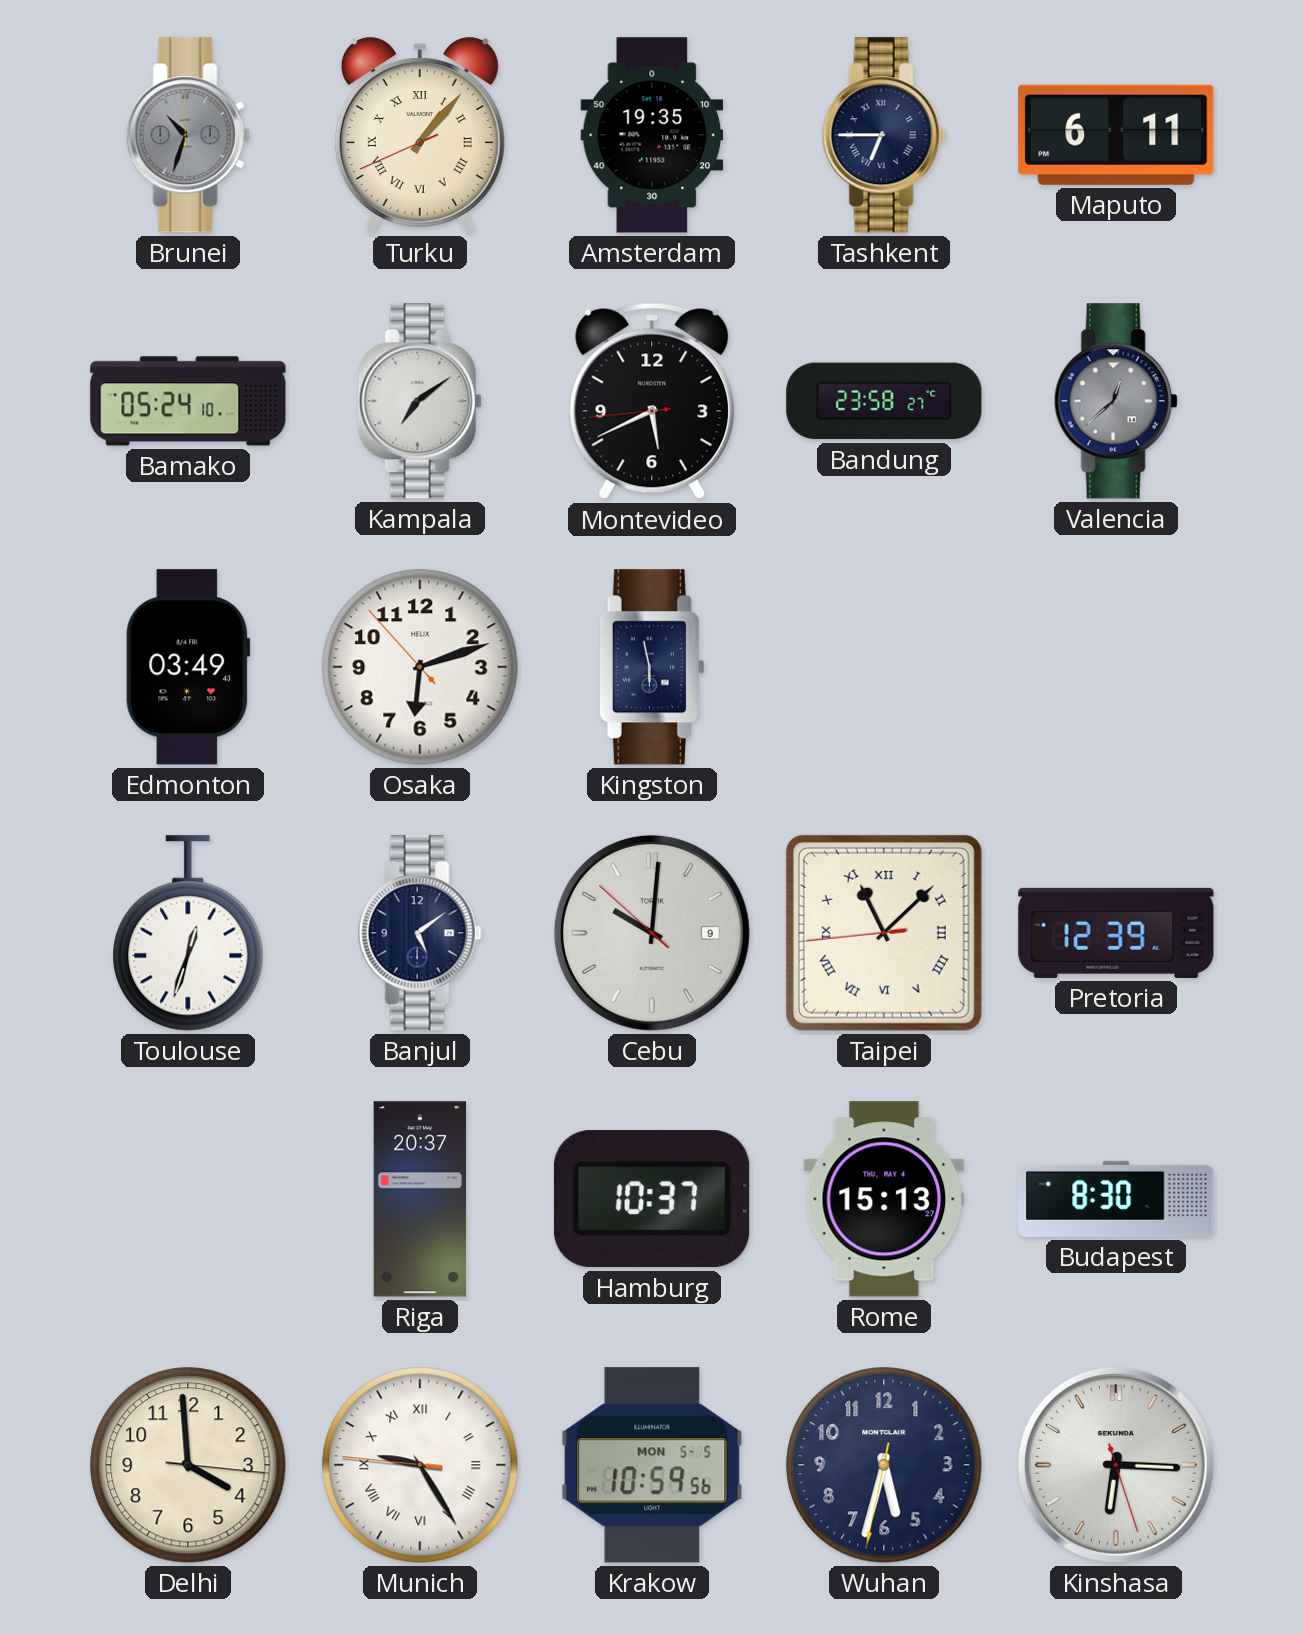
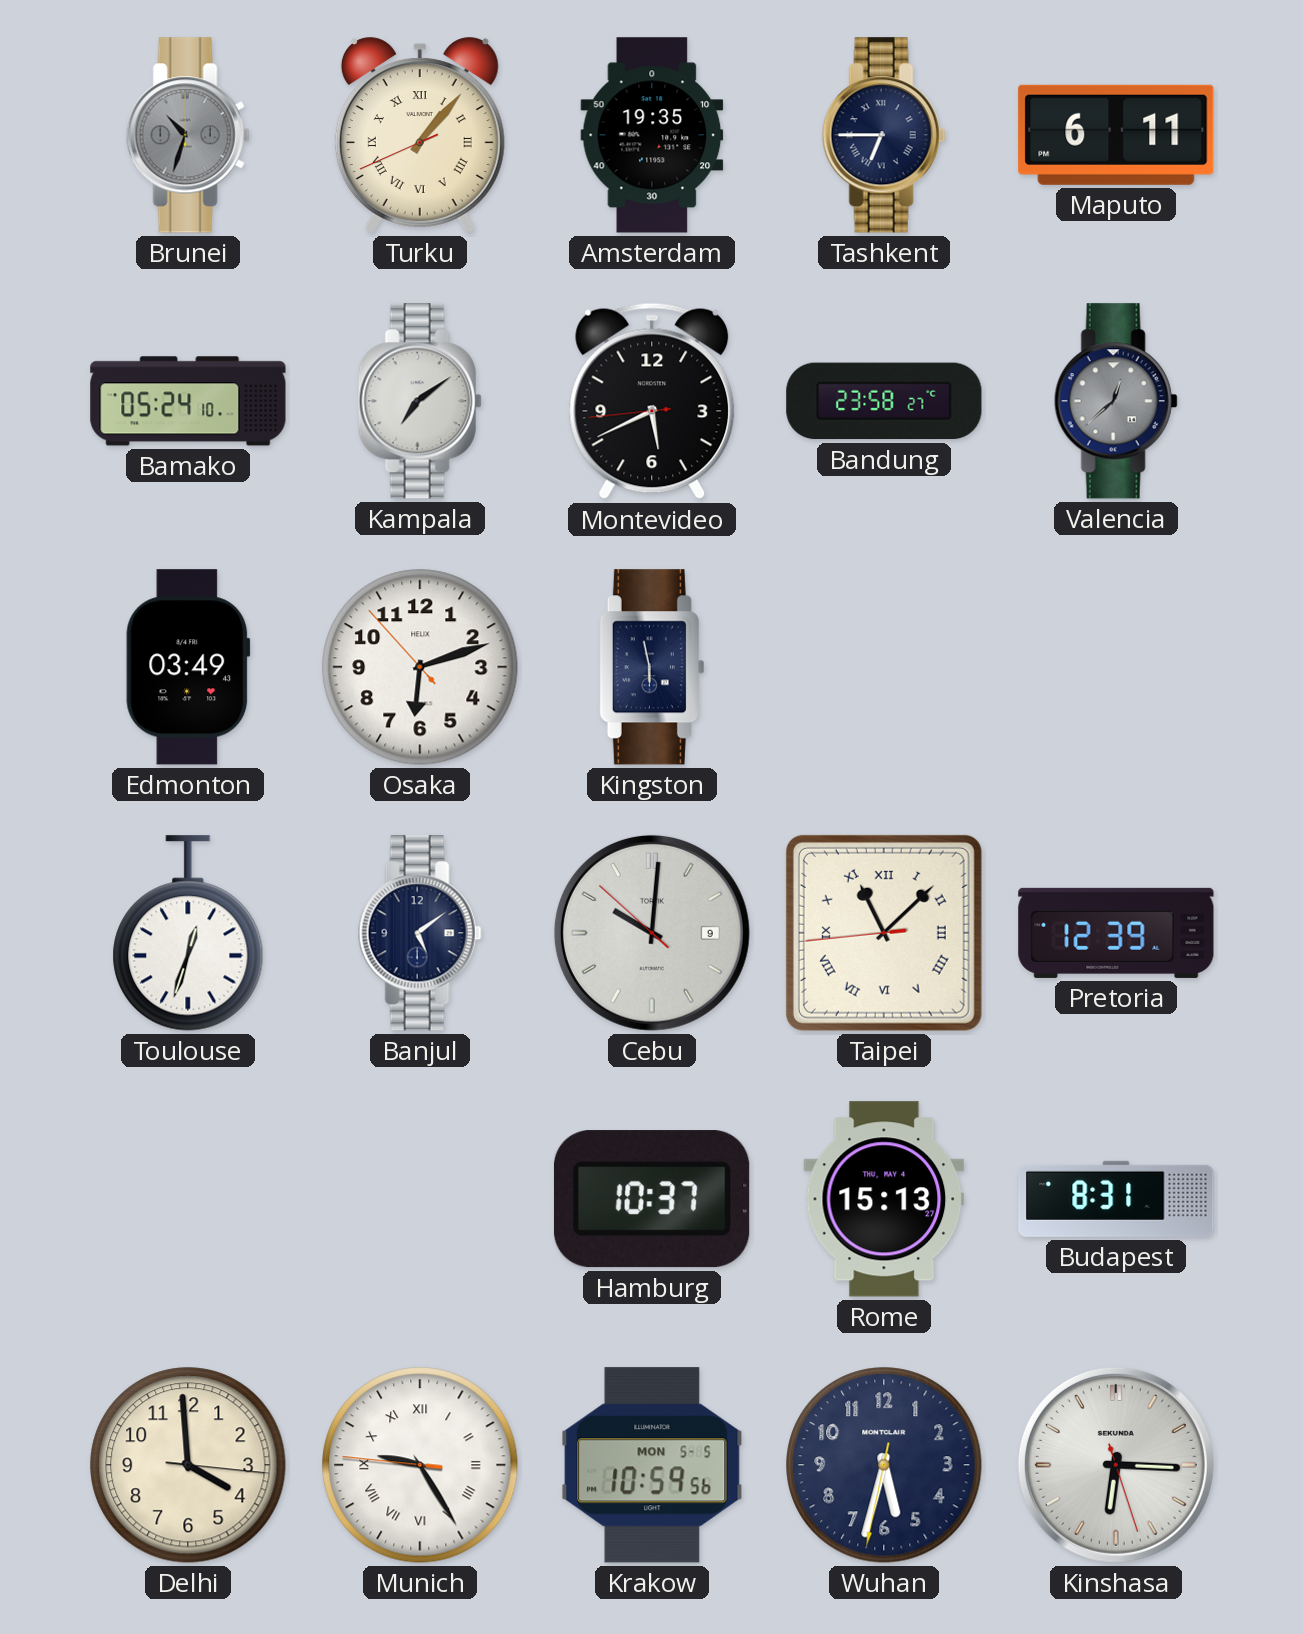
Riga: 20:37 -> none (420, 1199)
Budapest: 8:30 -> 8:31 (1116, 1199)
